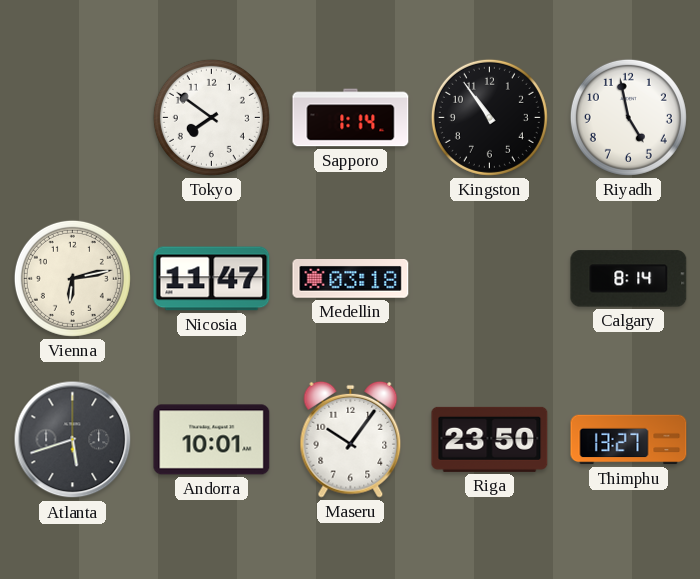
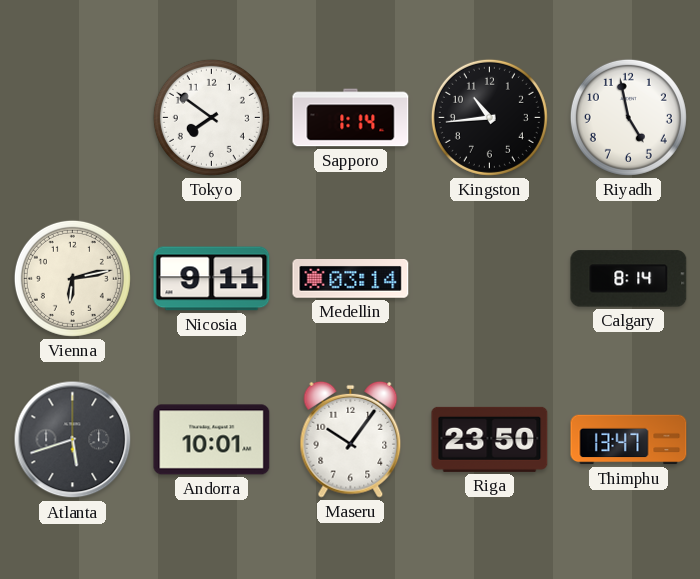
Kingston: 10:54 -> 10:44 (489, 117)
Nicosia: 11:47 -> 9:11 (212, 279)
Medellin: 03:18 -> 03:14 (351, 279)
Thimphu: 13:27 -> 13:47 (629, 440)
